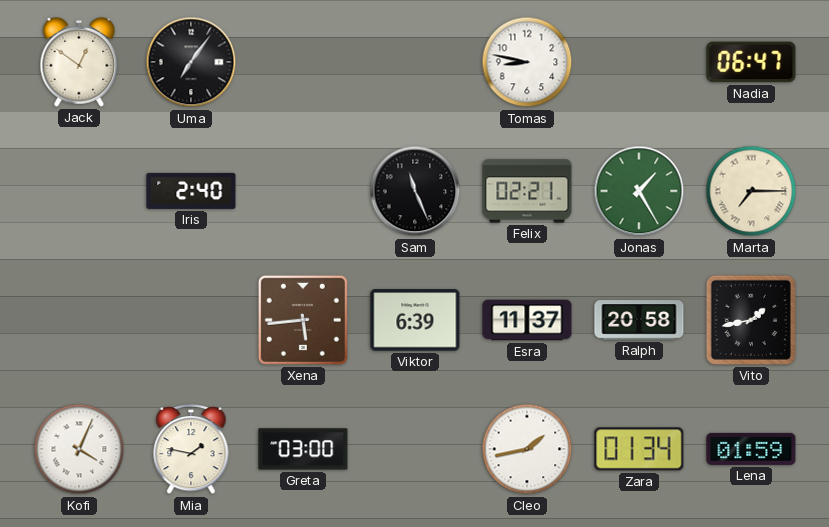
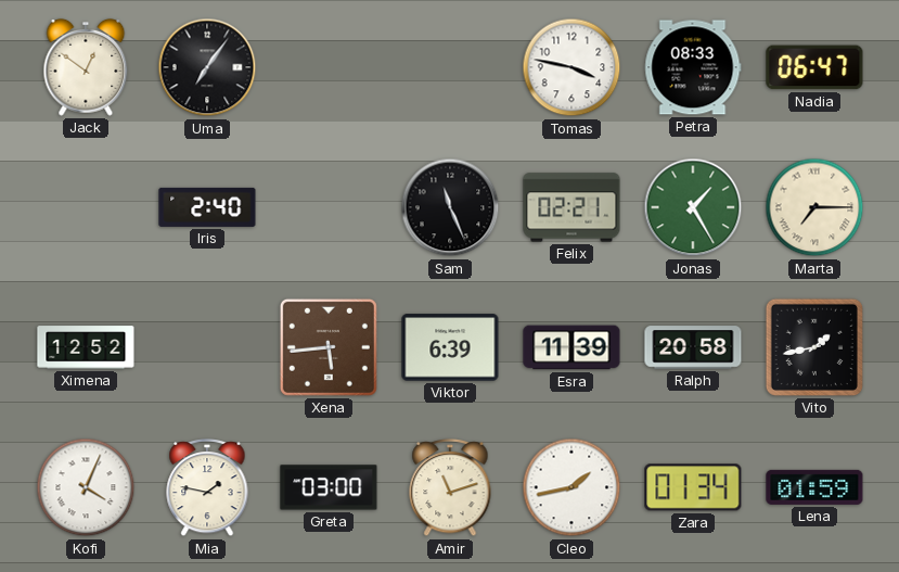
Tomas: 8:47 -> 3:47 (571, 67)
Petra: none -> 08:33 (693, 67)
Ximena: none -> 12:52 (86, 347)
Esra: 11:37 -> 11:39 (571, 347)
Amir: none -> 11:12 (450, 487)
